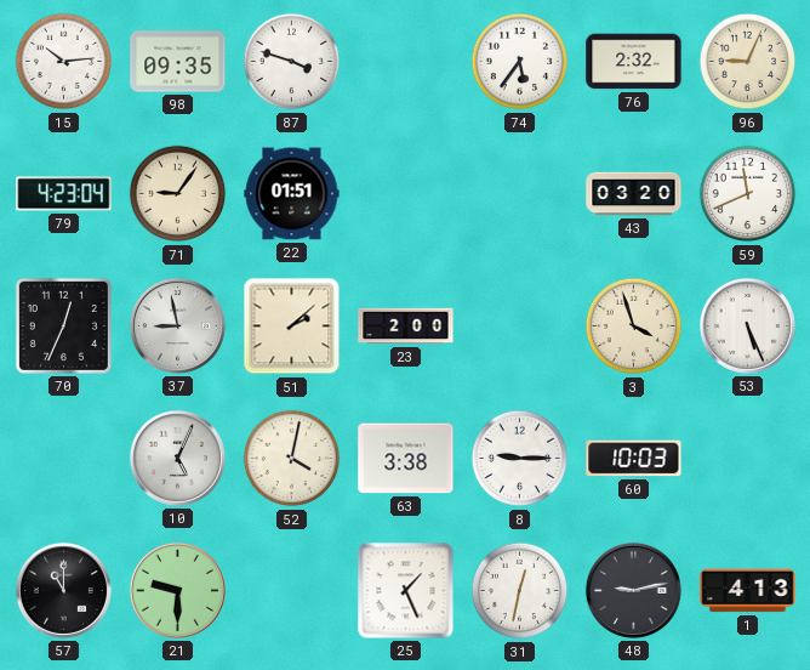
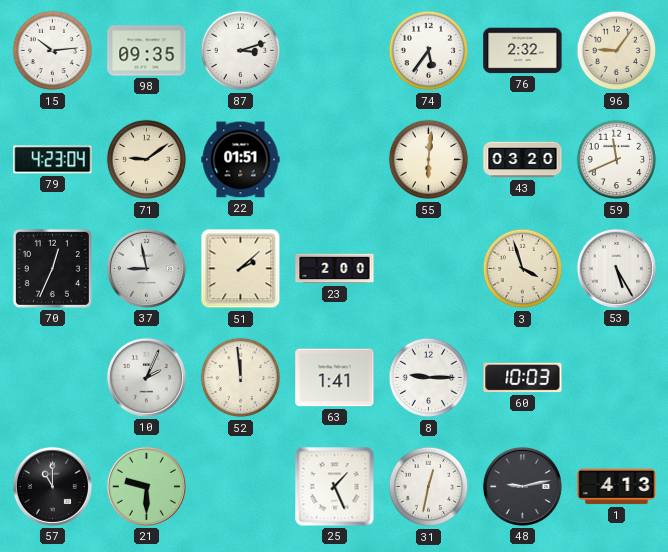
87: 3:48 -> 3:12 (241, 51)
96: 9:04 -> 9:06 (617, 51)
71: 9:06 -> 9:09 (147, 160)
55: none -> 6:01 (429, 160)
53: 5:26 -> 5:25 (616, 268)
10: 5:04 -> 2:04 (146, 377)
52: 4:02 -> 11:59 (241, 378)
63: 3:38 -> 1:41 (335, 378)
